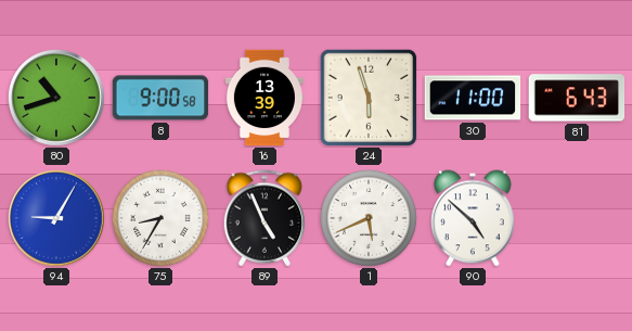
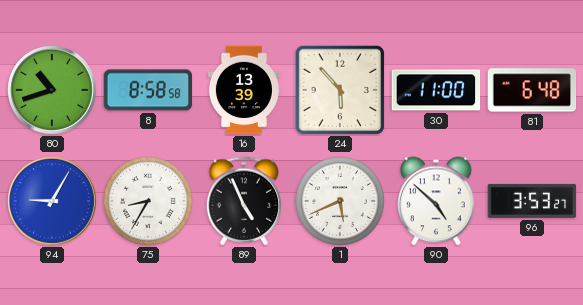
8: 9:00 -> 8:58 (148, 90)
24: 5:57 -> 5:53 (340, 90)
81: 6:43 -> 6:48 (532, 90)
96: none -> 3:53 (532, 201)
